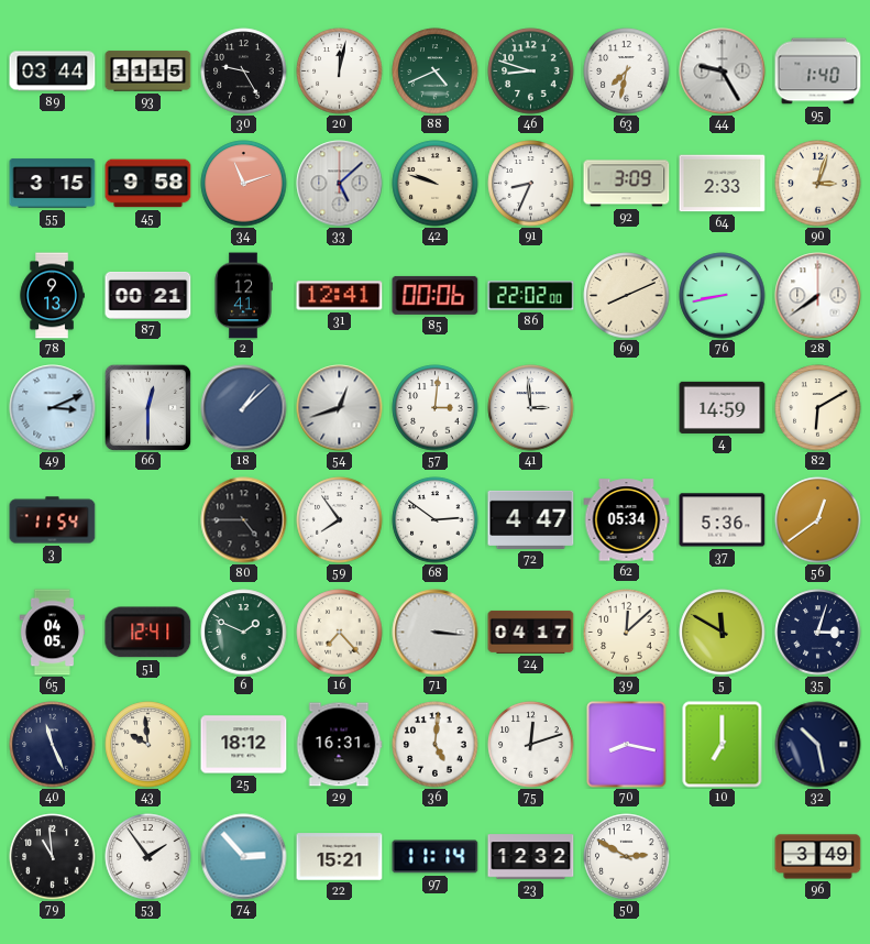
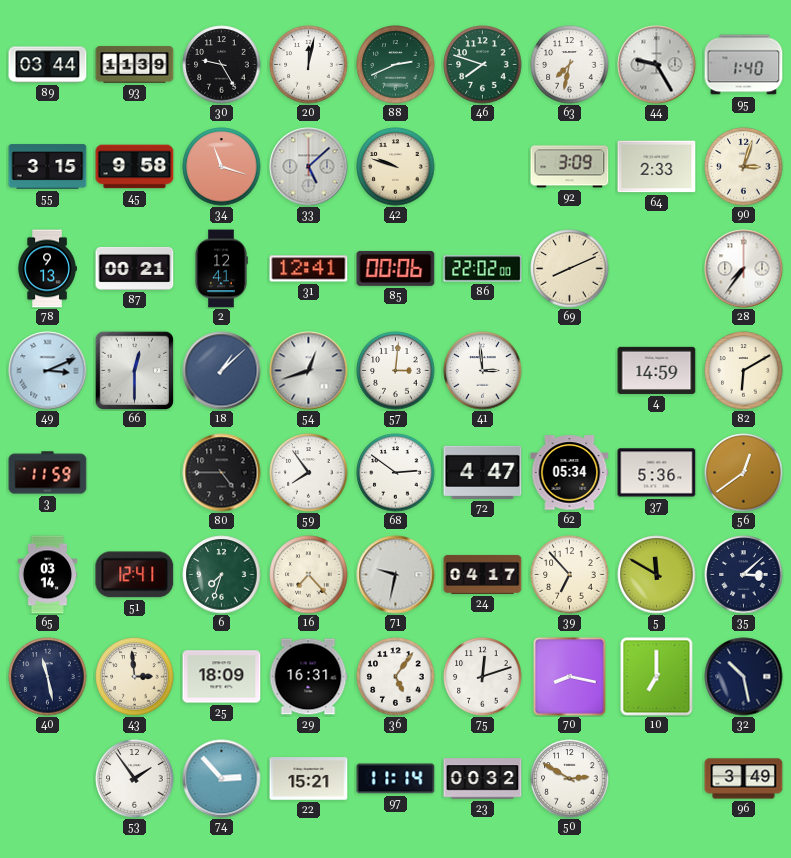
93: 11:15 -> 11:39 (135, 65)
88: 4:41 -> 2:41 (396, 65)
46: 8:48 -> 7:48 (483, 65)
34: 11:12 -> 11:18 (222, 167)
91: 8:34 -> none (531, 184)
76: 8:43 -> none (723, 296)
28: 7:39 -> 7:36 (744, 269)
3: 11:54 -> 11:59 (48, 473)
65: 04:05 -> 03:14 (48, 575)
6: 1:49 -> 7:33 (222, 575)
71: 3:16 -> 9:32 (396, 575)
39: 12:08 -> 6:53 (570, 575)
35: 3:03 -> 3:08 (744, 575)
40: 11:26 -> 11:28 (48, 677)
43: 9:59 -> 2:59 (135, 677)
25: 18:12 -> 18:09 (222, 677)
36: 5:01 -> 5:06 (396, 677)
79: 10:59 -> none (53, 857)
23: 12:32 -> 00:32 (483, 779)
